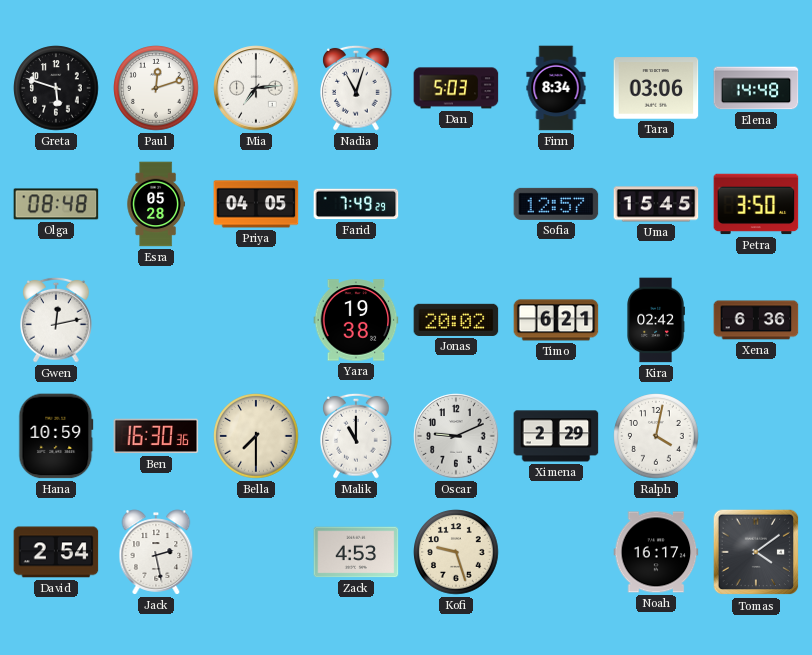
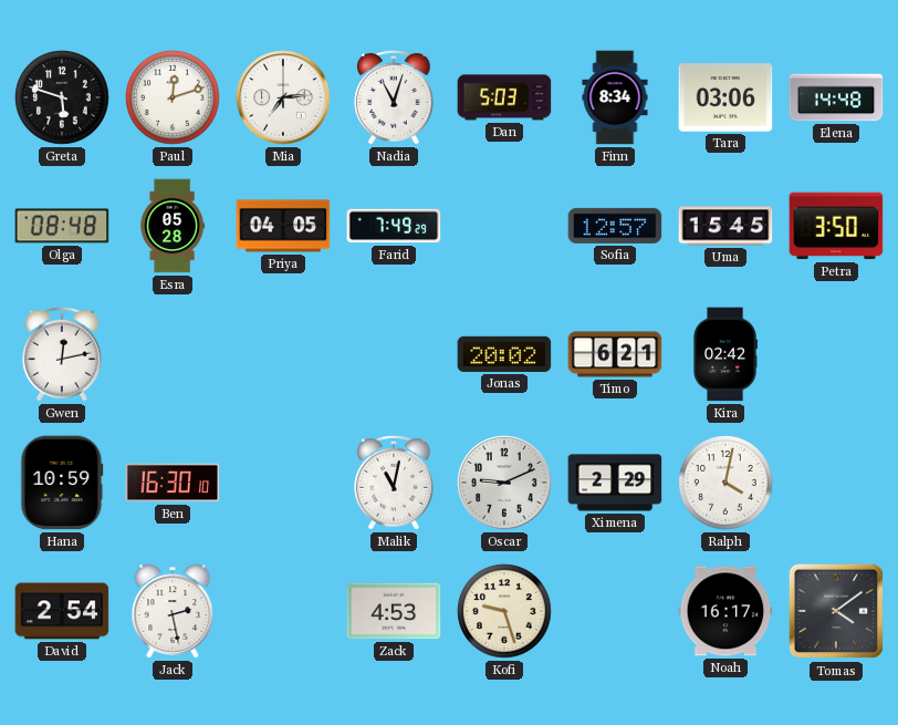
Yara: 19:38 -> none (356, 320)
Xena: 6:36 -> none (756, 320)
Ben: 16:30:36 -> 16:30:10 (173, 483)
Bella: 7:30 -> none (256, 436)
Malik: 11:00 -> 11:02 (394, 483)
